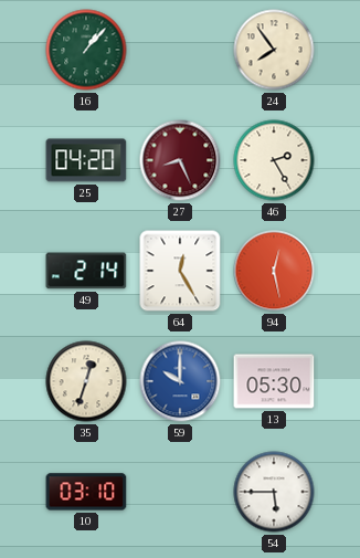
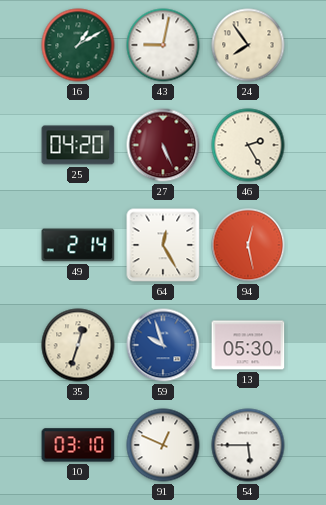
16: 1:07 -> 1:10 (78, 45)
43: none -> 9:02 (163, 45)
27: 8:26 -> 5:26 (163, 145)
59: 10:00 -> 9:57 (163, 345)
91: none -> 12:49 (163, 445)
